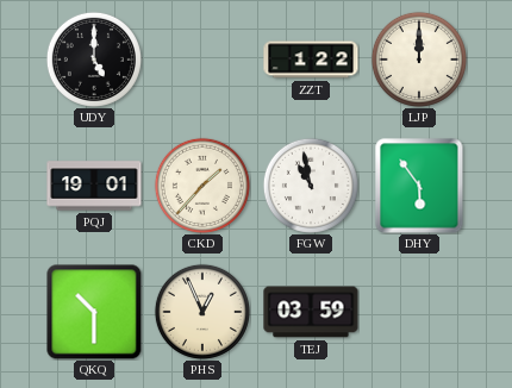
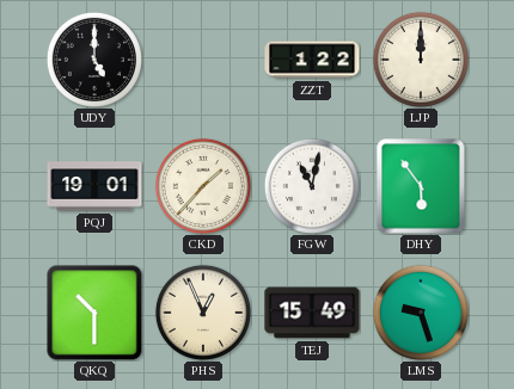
FGW: 10:58 -> 11:02 (312, 186)
TEJ: 03:59 -> 15:49 (312, 313)
LMS: none -> 9:27 (421, 313)
